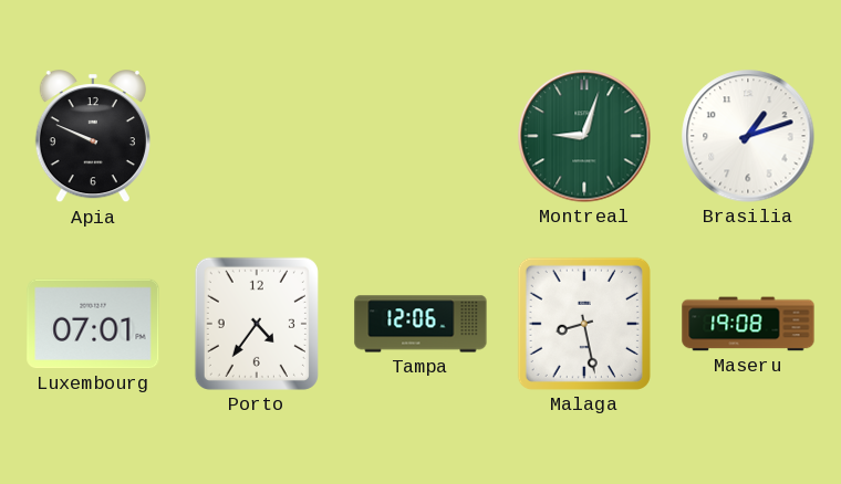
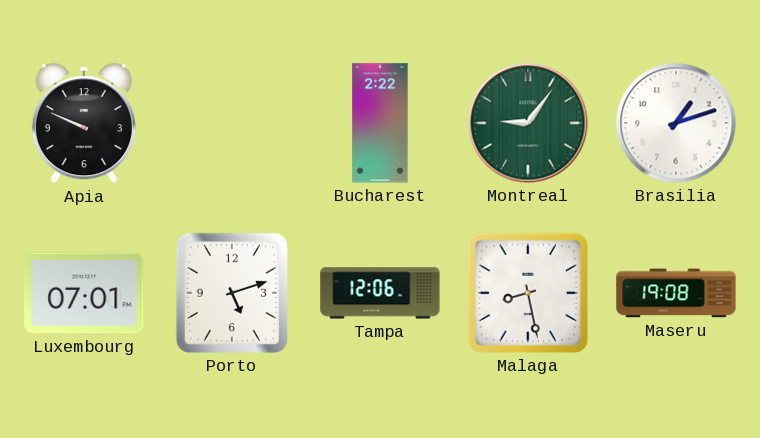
Bucharest: none -> 2:22 (380, 123)
Montreal: 9:03 -> 9:06 (528, 123)
Porto: 4:36 -> 5:12 (232, 293)
